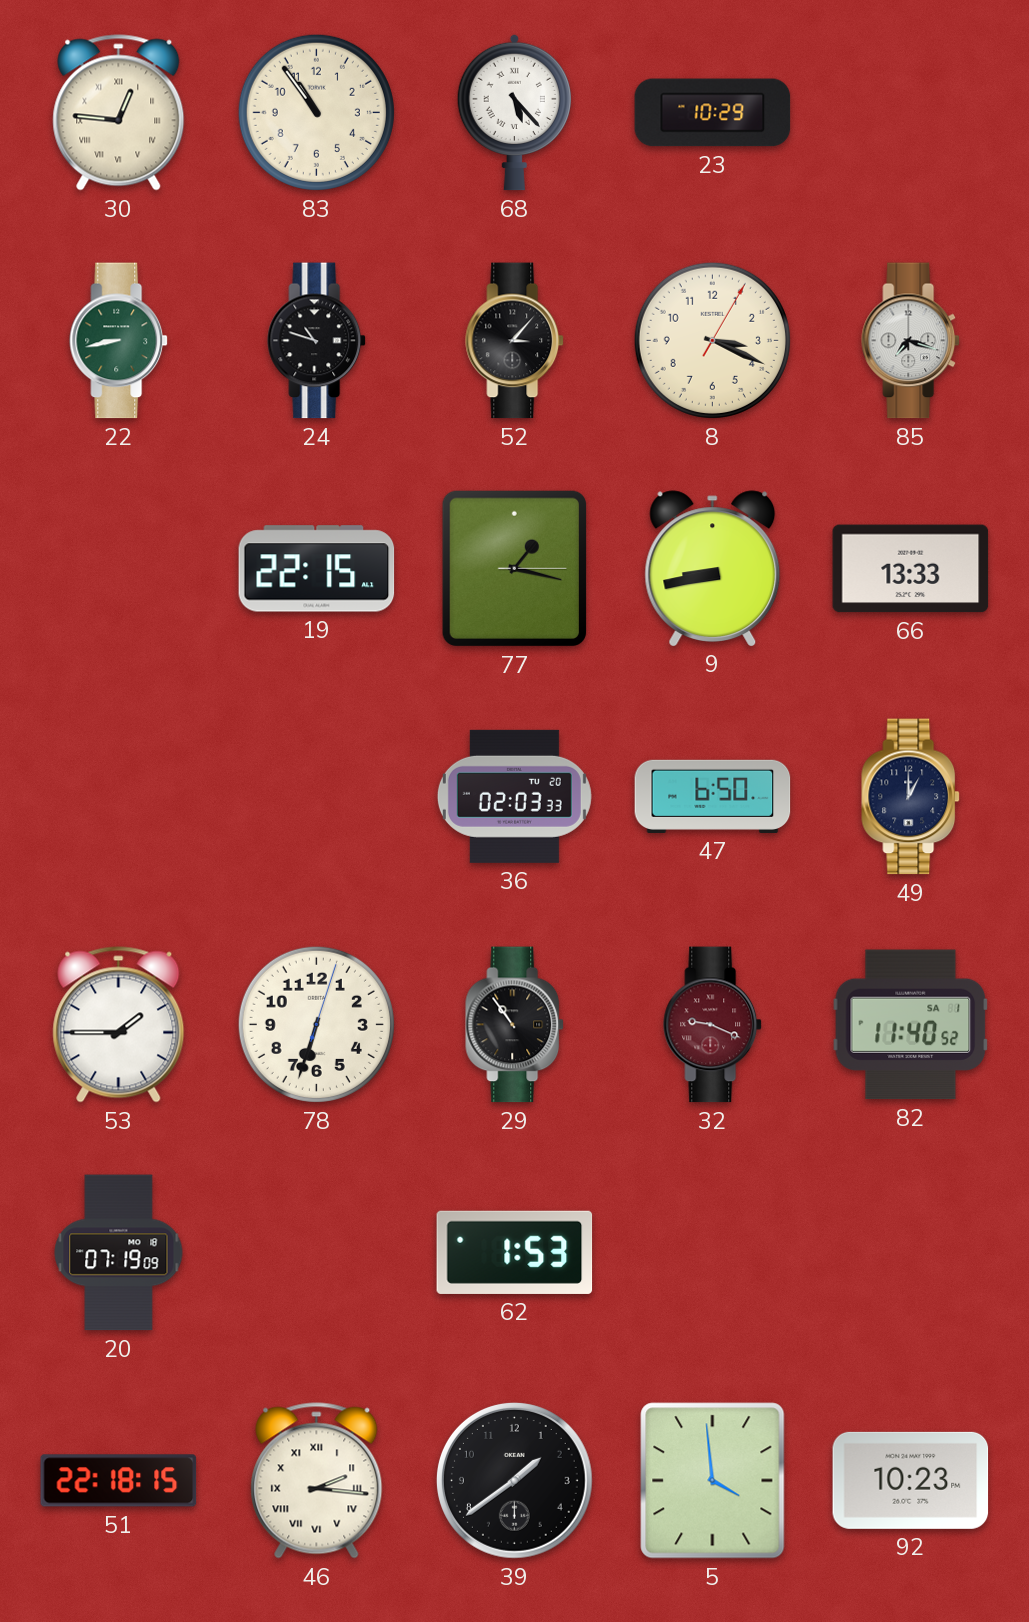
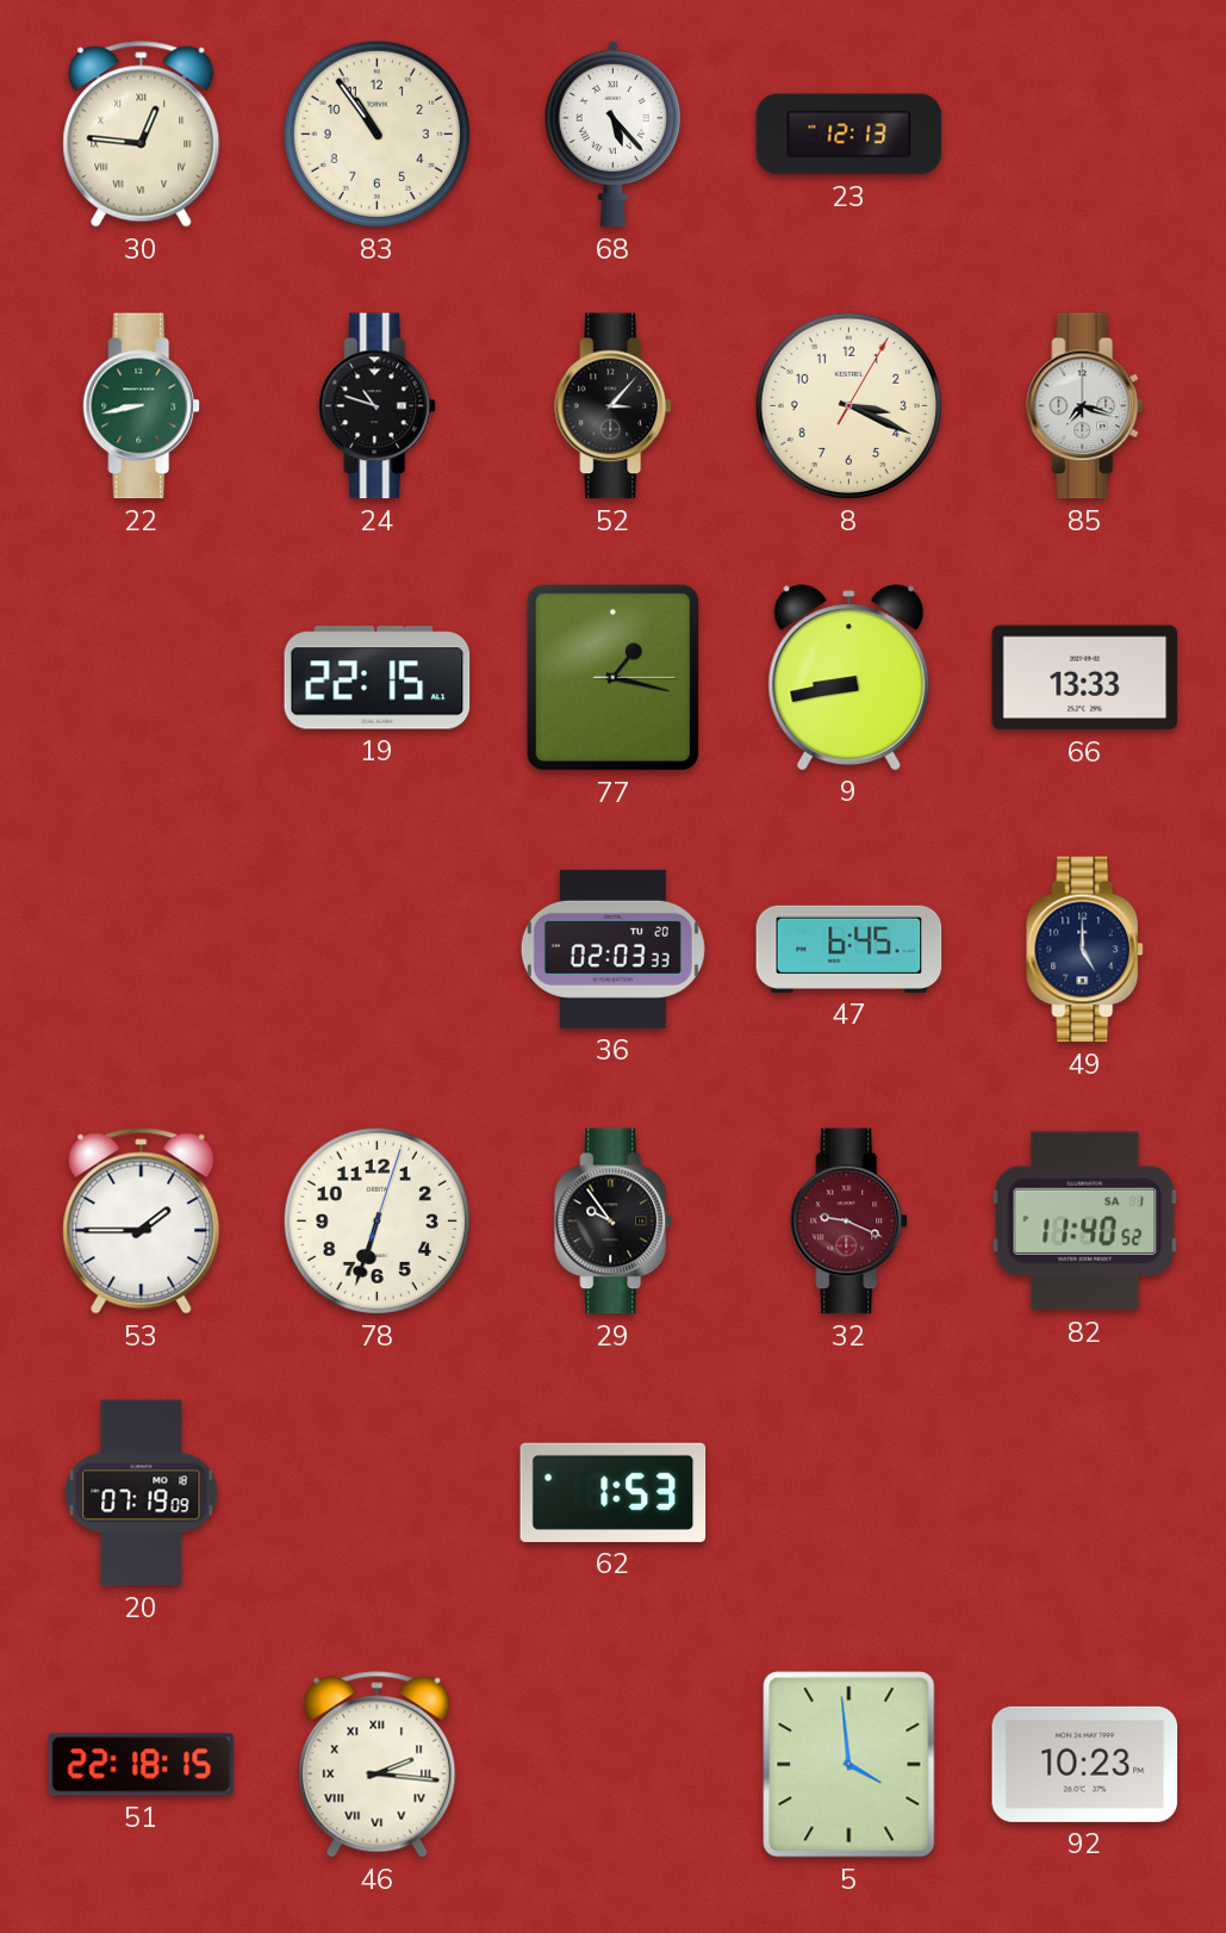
23: 10:29 -> 12:13 (850, 135)
47: 6:50 -> 6:45 (850, 949)
49: 1:00 -> 5:00 (1085, 950)
29: 10:54 -> 9:54 (614, 1222)
39: 1:39 -> none (514, 1480)
